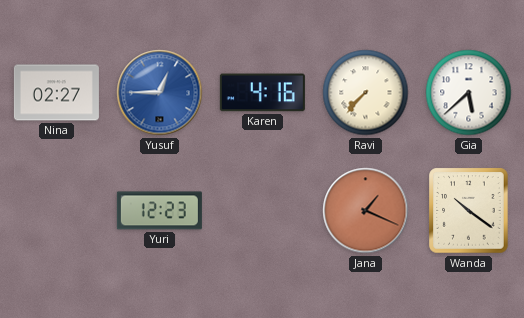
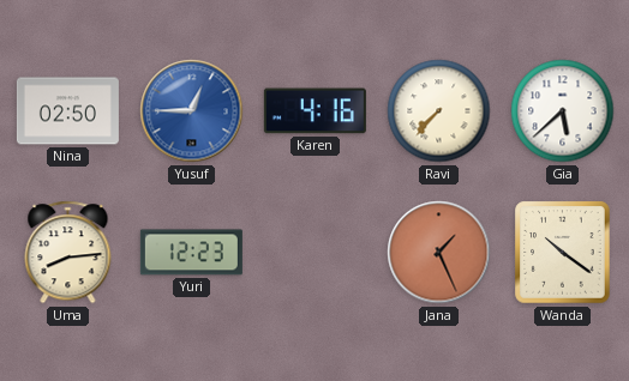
Nina: 02:27 -> 02:50 (67, 111)
Uma: none -> 8:14 (68, 253)
Jana: 1:19 -> 1:26 (439, 253)
